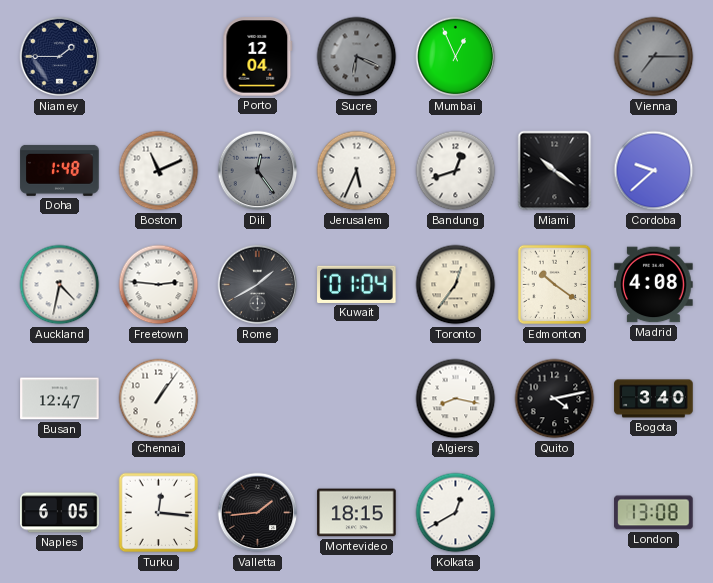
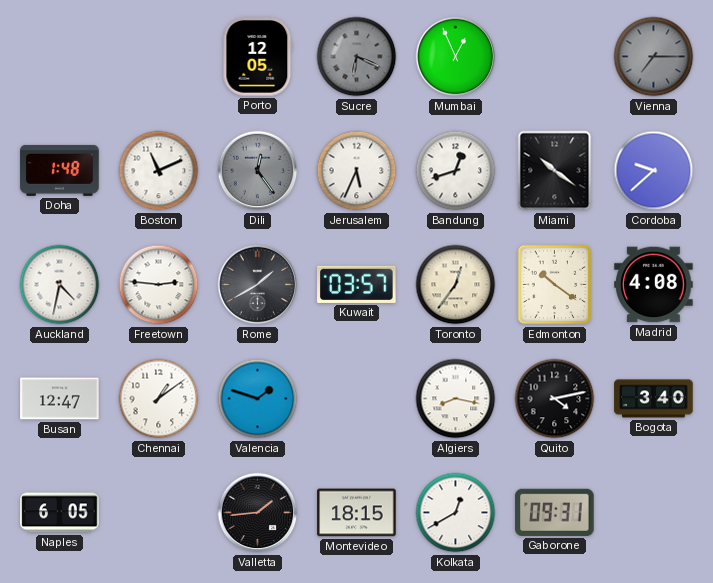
Niamey: 1:45 -> none (60, 57)
Porto: 12:04 -> 12:05 (258, 57)
Kuwait: 01:04 -> 03:57 (357, 284)
Chennai: 1:06 -> 1:09 (159, 399)
Valencia: none -> 1:48 (258, 399)
Turku: 12:16 -> none (159, 513)
Gaborone: none -> 09:31 (555, 512)
London: 13:08 -> none (654, 513)
